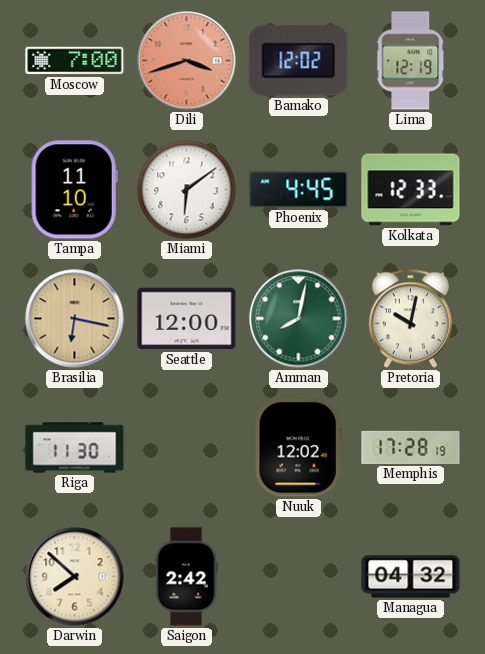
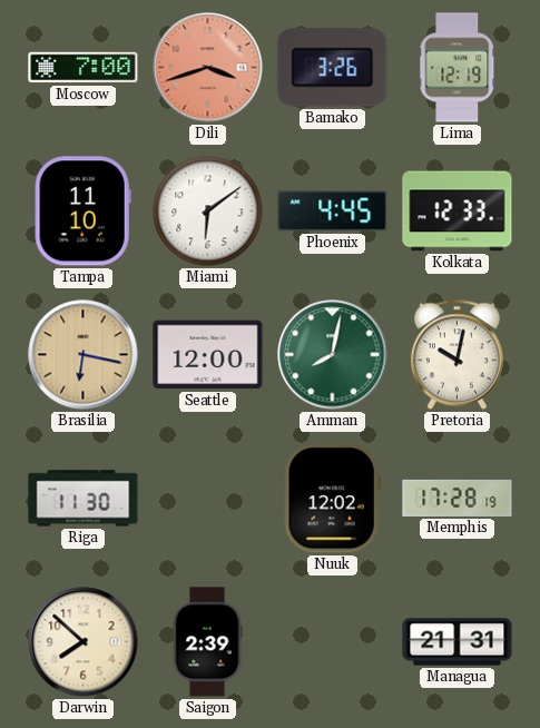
Bamako: 12:02 -> 3:26 (333, 68)
Saigon: 2:42 -> 2:39 (207, 642)
Managua: 04:32 -> 21:31 (458, 642)
